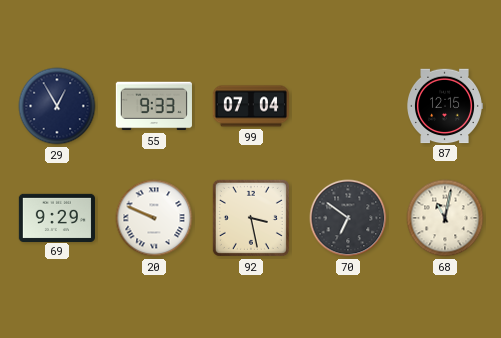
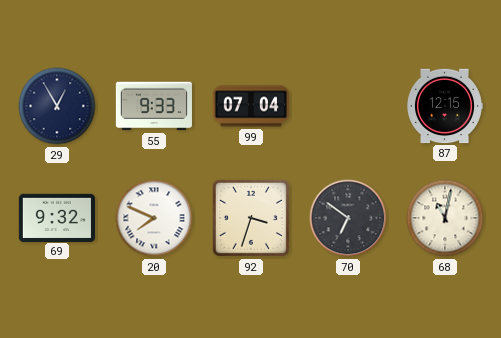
69: 9:29 -> 9:32 (56, 217)
20: 9:49 -> 7:49 (154, 218)
92: 3:28 -> 3:33 (251, 218)
